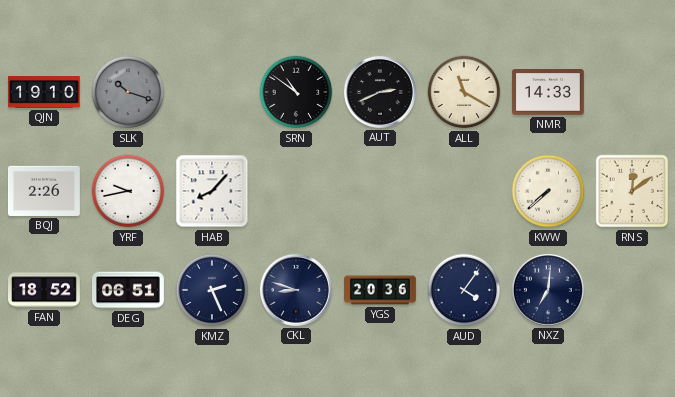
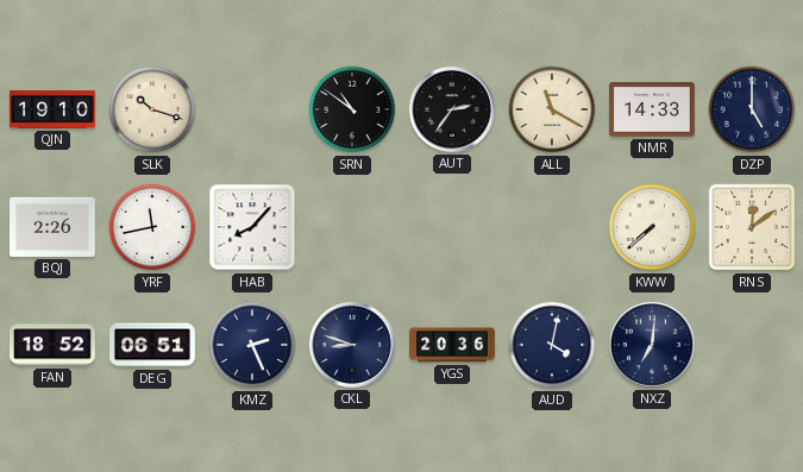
SLK dial: grey -> cream (152, 109)
AUT: 2:41 -> 2:36 (452, 109)
DZP: none -> 5:00 (752, 109)
YRF: 9:43 -> 11:43 (152, 227)
AUD: 4:06 -> 4:02 (552, 345)
